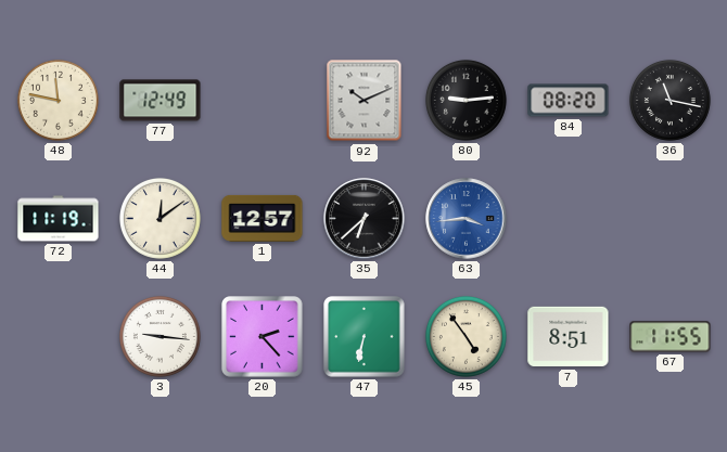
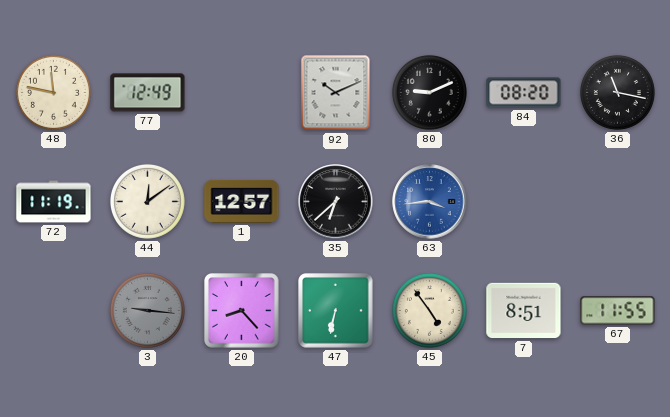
80: 9:14 -> 9:11 (429, 92)
3 dial: white -> grey (147, 310)
20: 2:23 -> 8:23 (242, 311)
